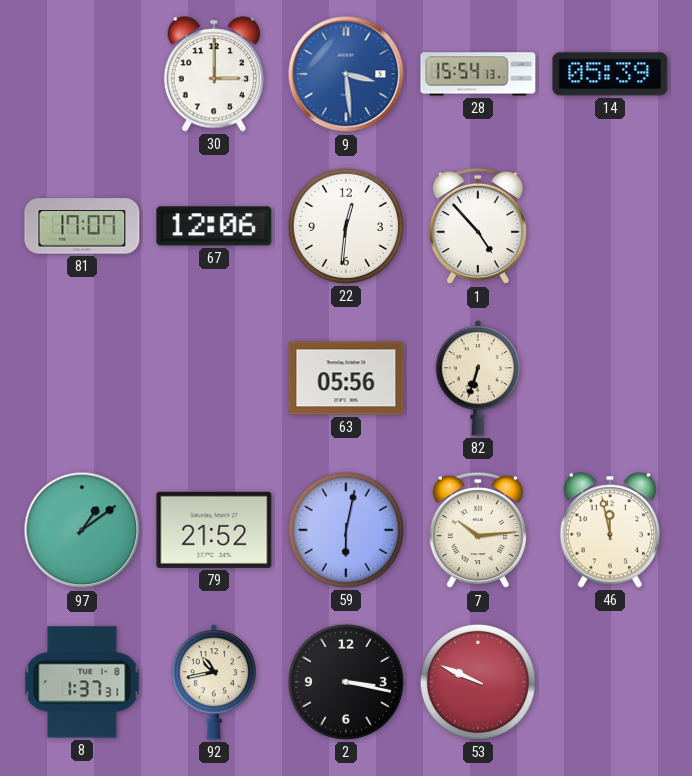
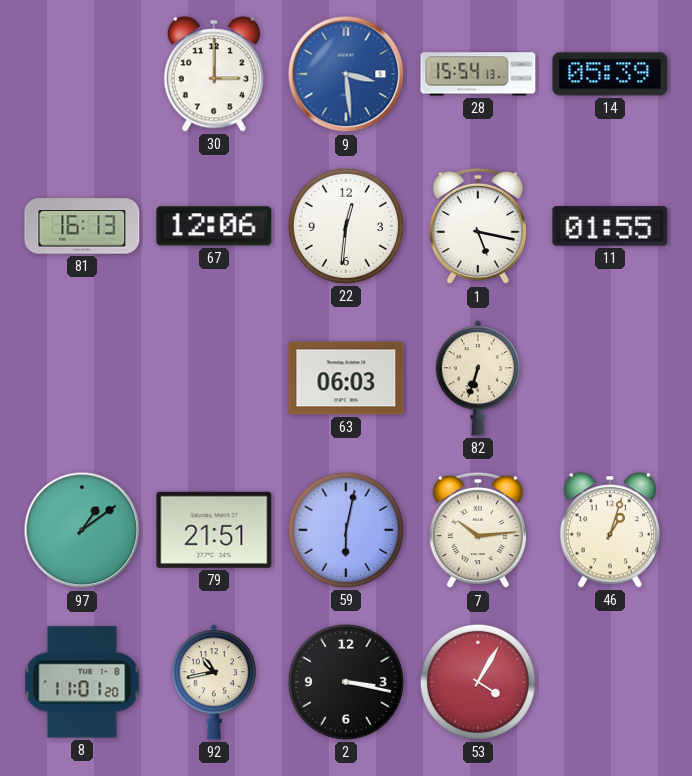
81: 17:07 -> 16:13 (82, 226)
1: 4:53 -> 5:17 (478, 226)
11: none -> 01:55 (610, 226)
63: 05:56 -> 06:03 (346, 378)
79: 21:52 -> 21:51 (214, 530)
46: 11:58 -> 1:03 (609, 530)
8: 1:37 -> 11:01 (82, 682)
53: 9:49 -> 4:05 (478, 682)
